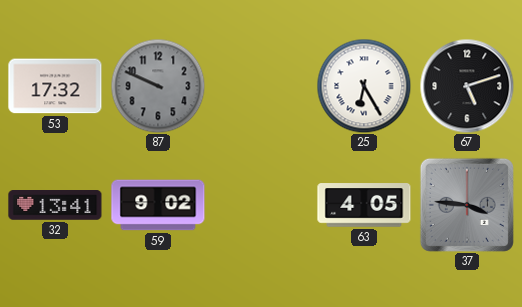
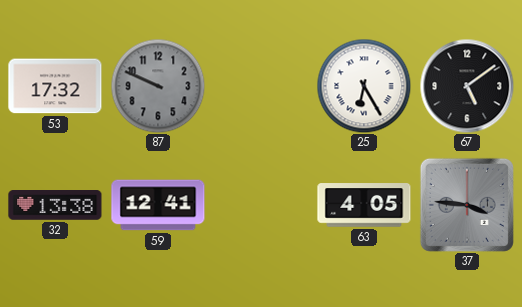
67: 5:12 -> 5:09 (467, 86)
32: 13:41 -> 13:38 (55, 206)
59: 9:02 -> 12:41 (158, 205)
